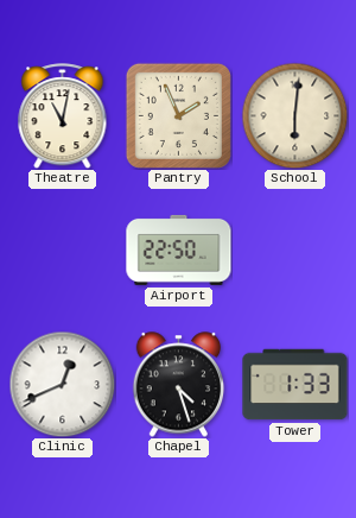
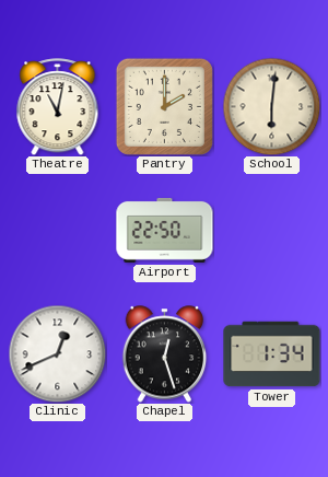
Pantry: 1:56 -> 2:00 (164, 106)
Chapel: 4:27 -> 12:27 (165, 354)
Tower: 1:33 -> 1:34 (272, 354)
